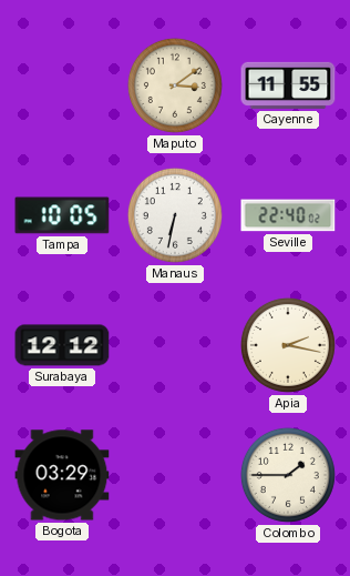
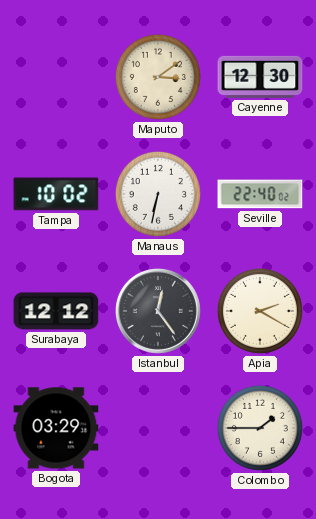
Cayenne: 11:55 -> 12:30 (260, 77)
Tampa: 10:05 -> 10:02 (56, 194)
Istanbul: none -> 12:24 (158, 311)
Apia: 2:17 -> 2:20 (260, 311)
